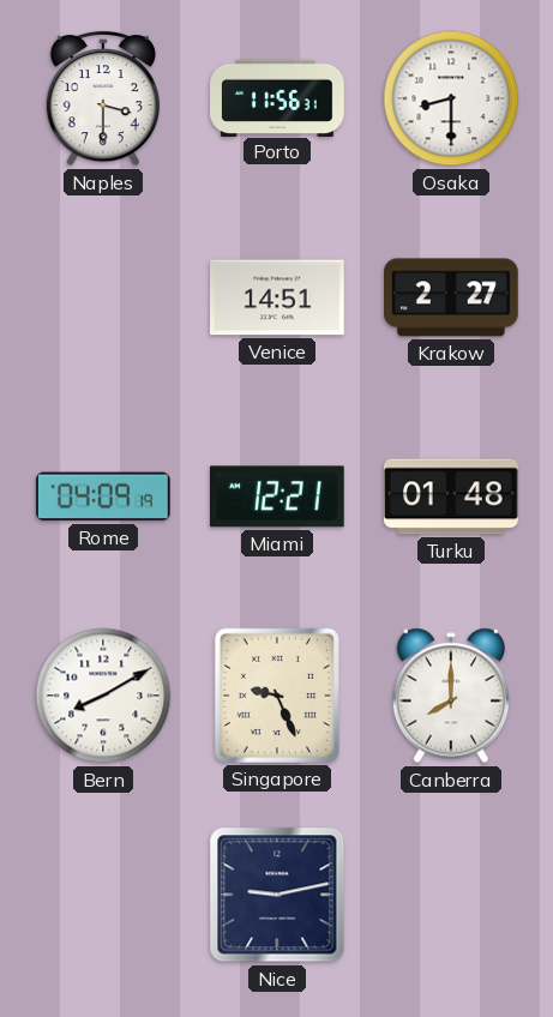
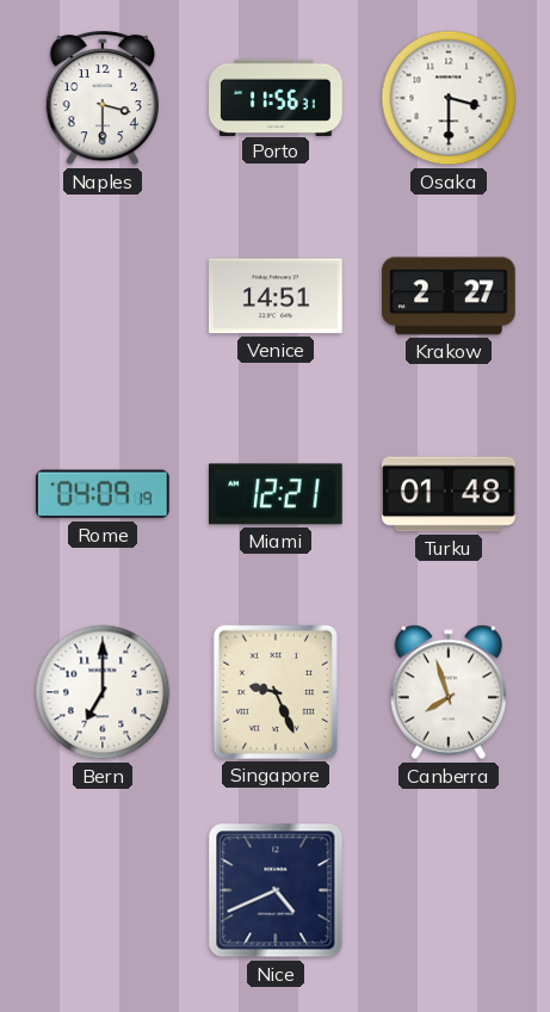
Osaka: 8:30 -> 3:30 (449, 98)
Bern: 8:10 -> 7:00 (103, 692)
Canberra: 8:00 -> 7:57 (449, 692)
Nice: 9:13 -> 4:41 (276, 890)
